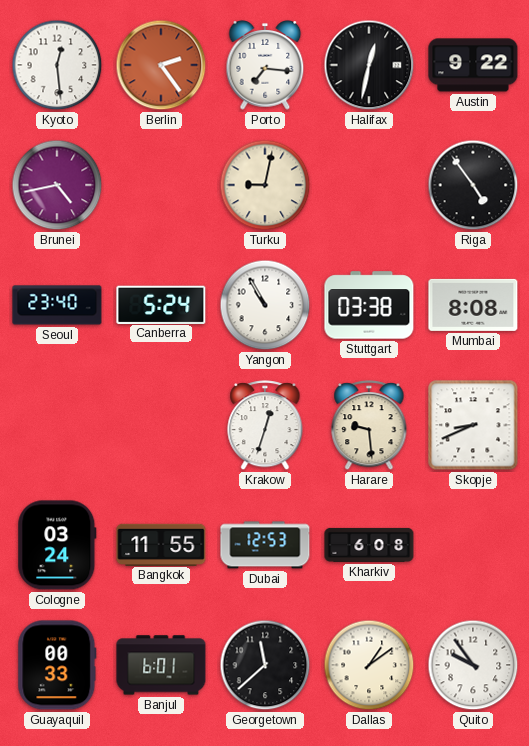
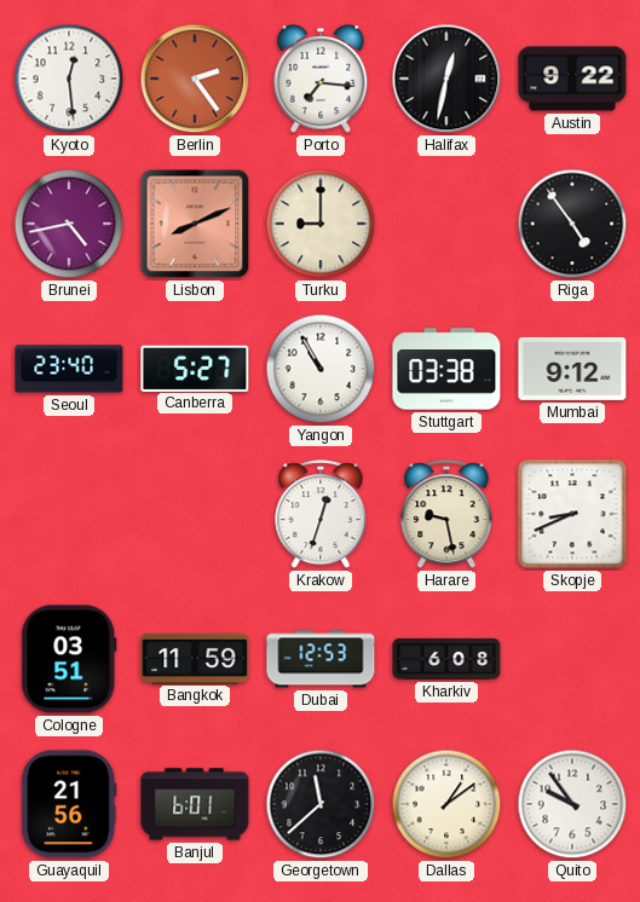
Lisbon: none -> 8:11 (195, 224)
Turku: 9:02 -> 9:00 (321, 224)
Canberra: 5:24 -> 5:27 (195, 368)
Mumbai: 8:08 -> 9:12 (572, 369)
Harare: 9:29 -> 9:28 (446, 515)
Cologne: 03:24 -> 03:51 (69, 659)
Bangkok: 11:55 -> 11:59 (195, 658)
Guayaquil: 00:33 -> 21:56 (69, 804)
